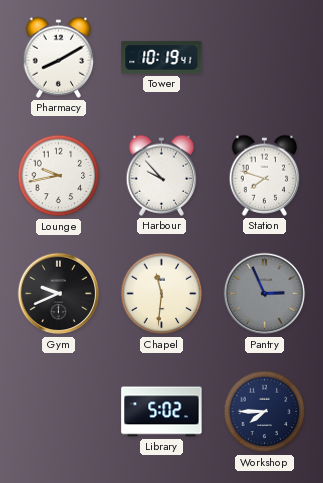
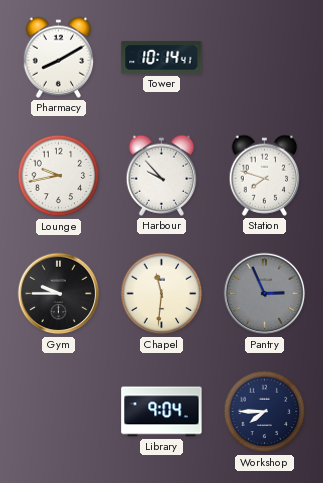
Tower: 10:19 -> 10:14 (162, 57)
Gym: 9:41 -> 9:45 (59, 294)
Library: 5:02 -> 9:04 (162, 412)
